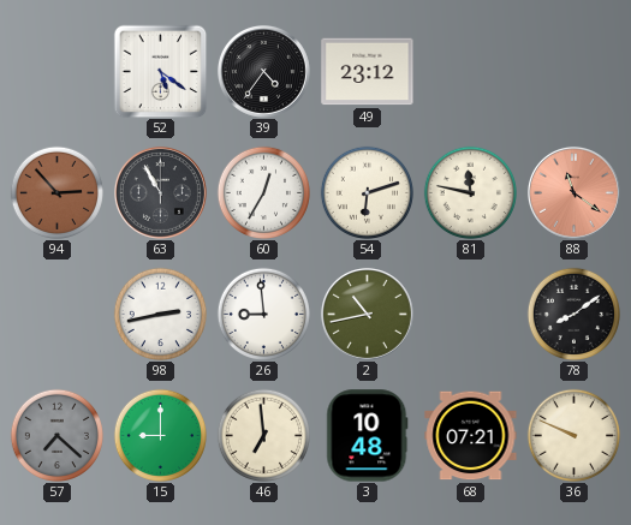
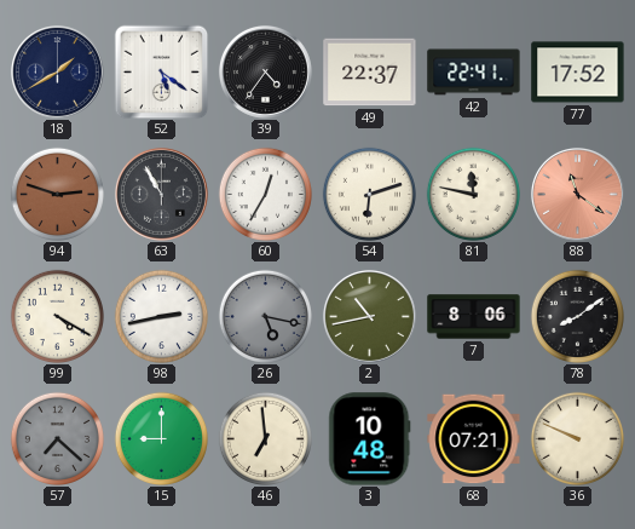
18: none -> 1:40 (57, 71)
49: 23:12 -> 22:37 (370, 73)
42: none -> 22:41 (474, 73)
77: none -> 17:52 (578, 73)
94: 2:53 -> 2:48 (57, 194)
99: none -> 4:20 (57, 316)
26: 8:59 -> 5:17 (265, 316)
26 dial: white -> grey (265, 316)
7: none -> 8:06 (474, 317)
